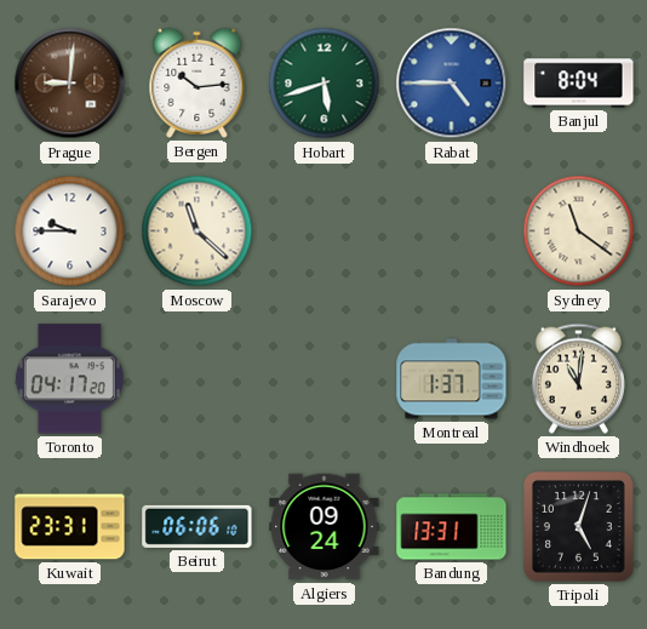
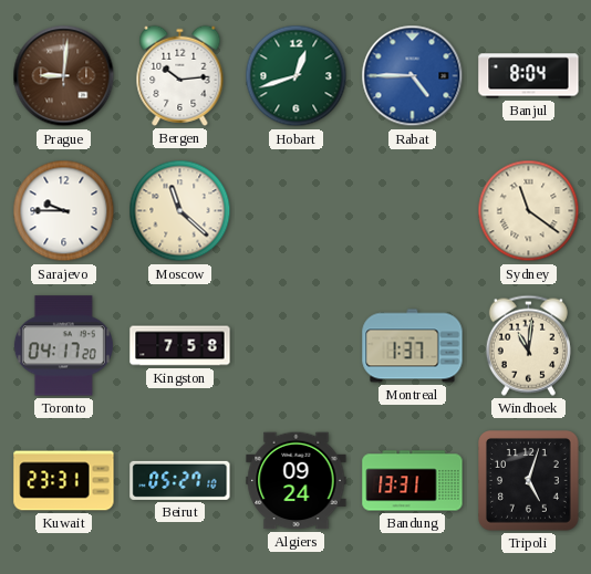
Hobart: 5:42 -> 12:42 (297, 76)
Kingston: none -> 7:58 (180, 346)
Beirut: 06:06 -> 05:27 (180, 480)
